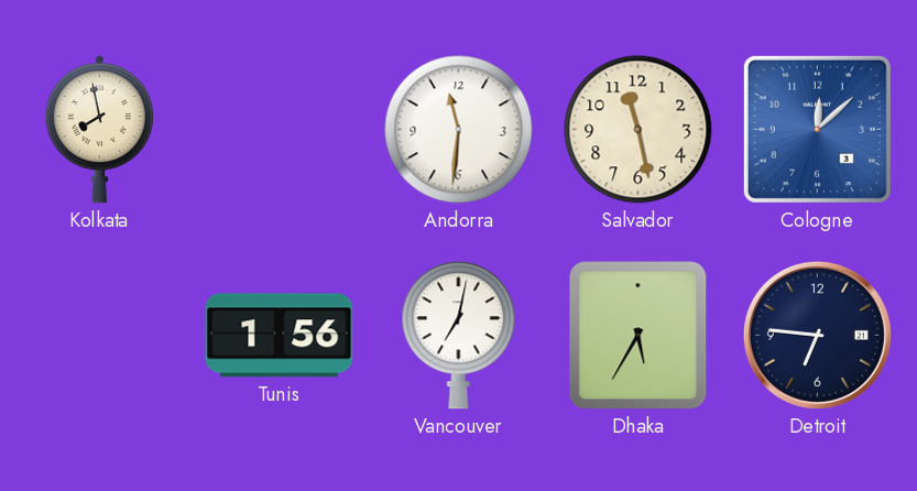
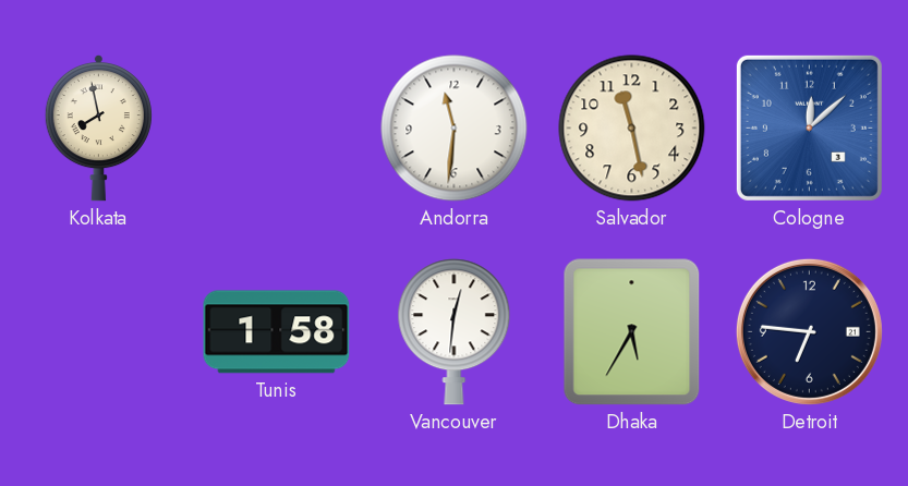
Tunis: 1:56 -> 1:58 (277, 332)
Vancouver: 7:02 -> 12:31 (455, 332)
